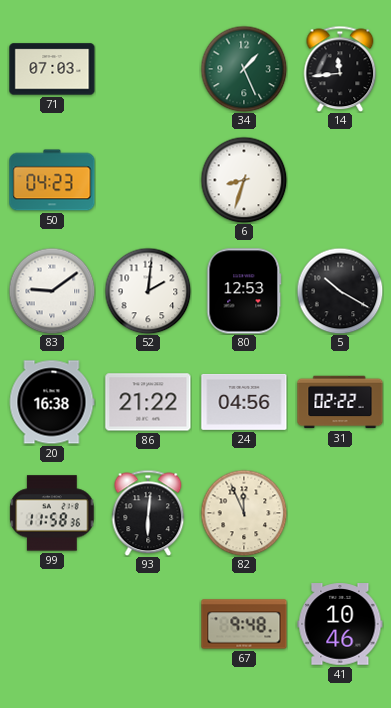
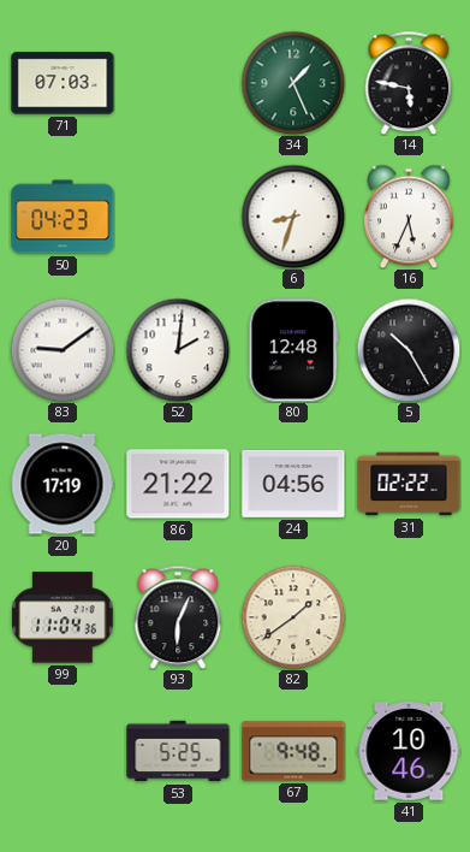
14: 11:44 -> 5:47 (409, 83)
16: none -> 5:34 (409, 217)
80: 12:53 -> 12:48 (293, 350)
5: 10:20 -> 10:25 (409, 350)
20: 16:38 -> 17:19 (63, 484)
99: 11:58 -> 11:04 (63, 617)
93: 6:01 -> 6:04 (178, 617)
82: 11:56 -> 1:39 (293, 617)
53: none -> 5:25 (178, 751)
